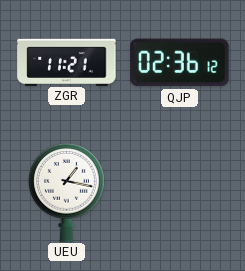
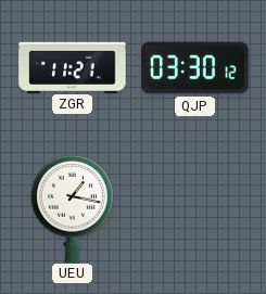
QJP: 02:36 -> 03:30 (195, 68)
